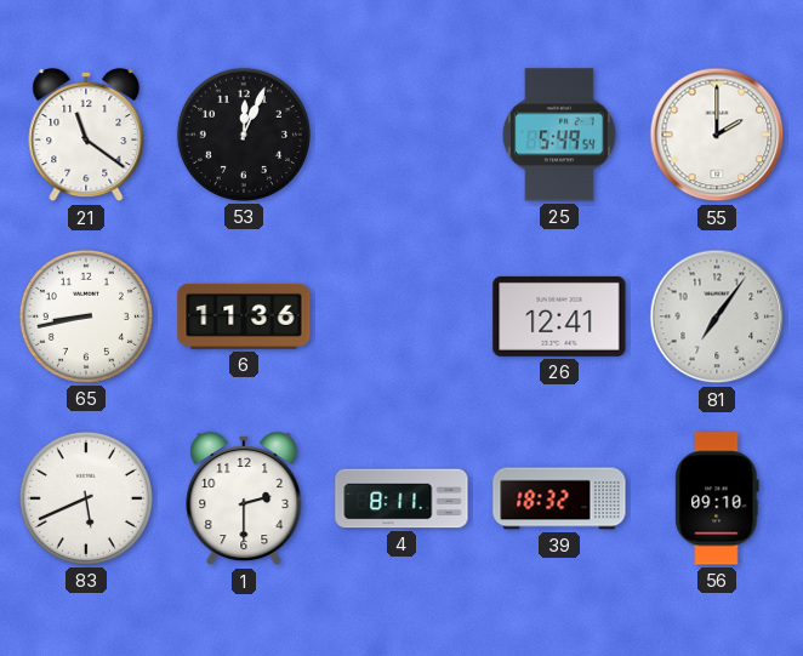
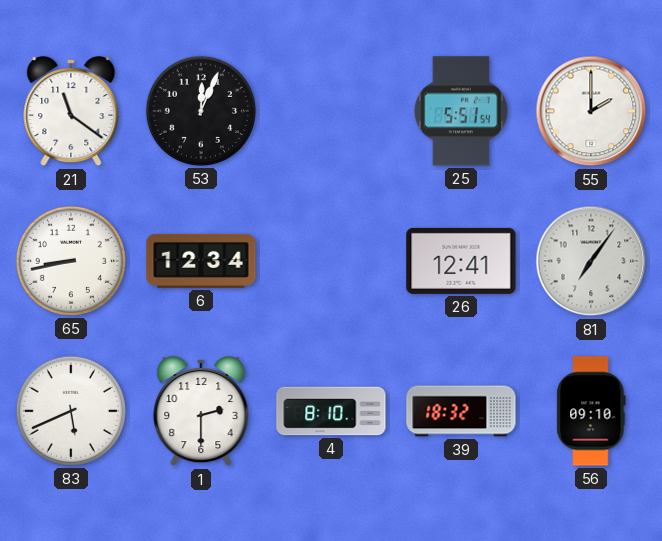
25: 5:49 -> 5:51 (461, 111)
6: 11:36 -> 12:34 (201, 261)
4: 8:11 -> 8:10 (331, 411)
